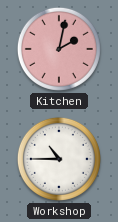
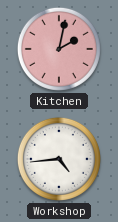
Workshop: 10:45 -> 4:44 (59, 159)
